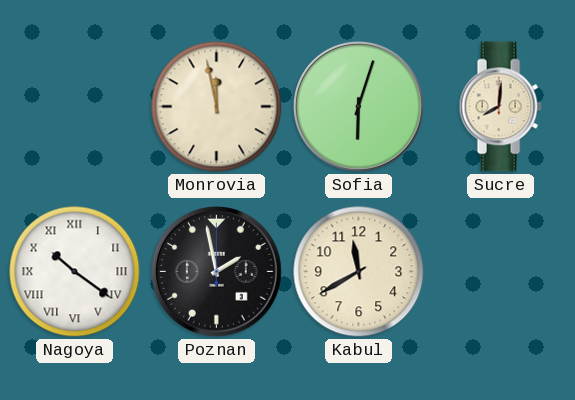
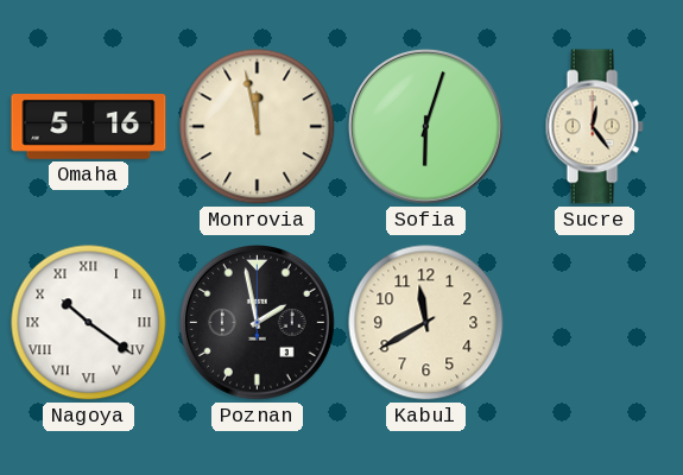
Omaha: none -> 5:16 (89, 127)
Sucre: 8:01 -> 12:24 (594, 127)
